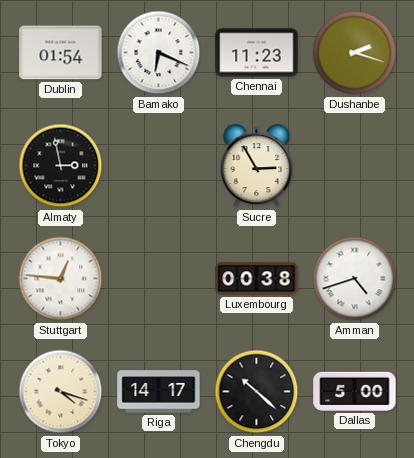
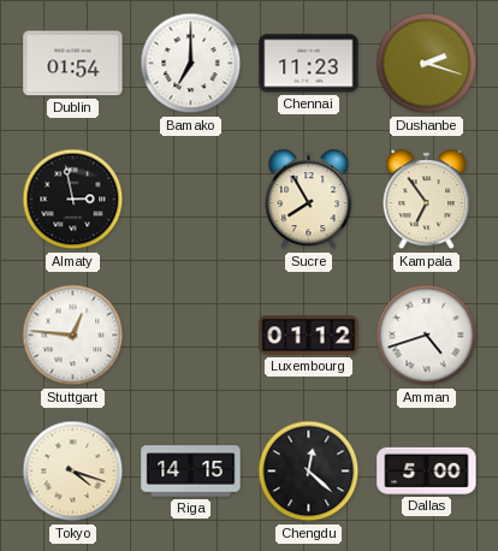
Bamako: 6:19 -> 7:00 (191, 64)
Sucre: 2:55 -> 7:55 (309, 200)
Kampala: none -> 6:54 (427, 200)
Luxembourg: 00:38 -> 01:12 (309, 336)
Riga: 14:17 -> 14:15 (191, 472)
Chengdu: 10:22 -> 12:22 (309, 472)
